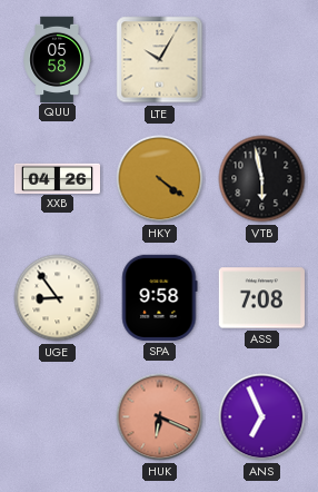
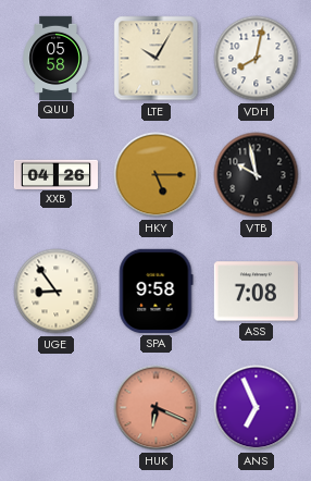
VDH: none -> 8:02 (257, 59)
HKY: 4:21 -> 5:15 (157, 175)
VTB: 5:58 -> 9:58 (257, 175)
